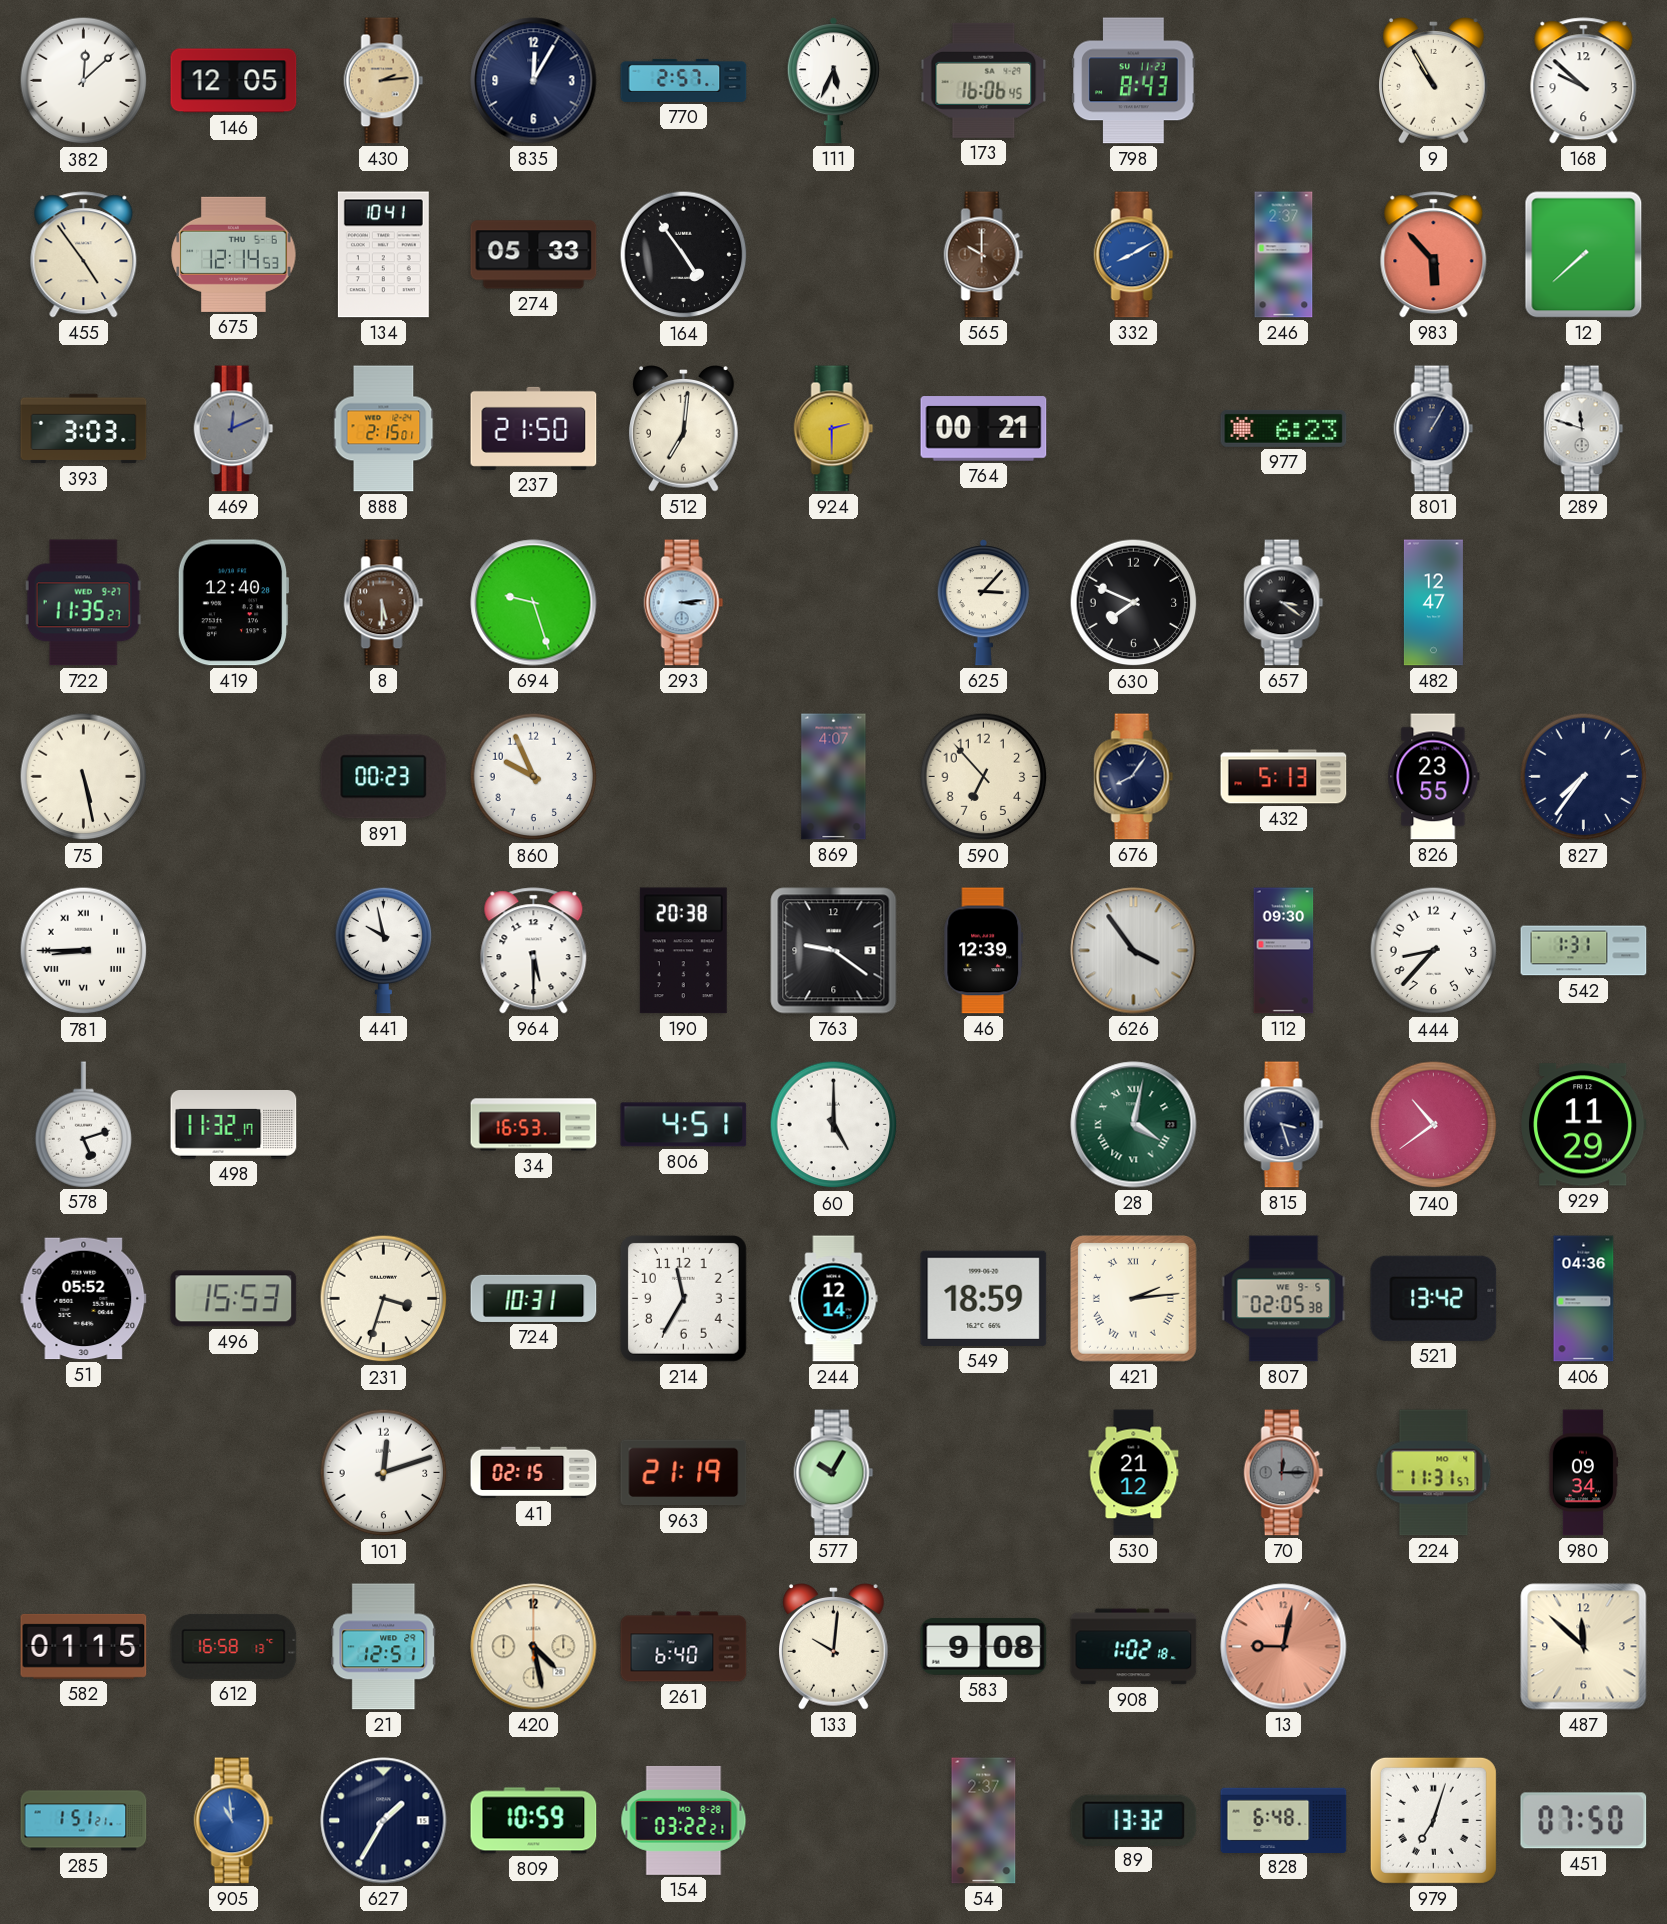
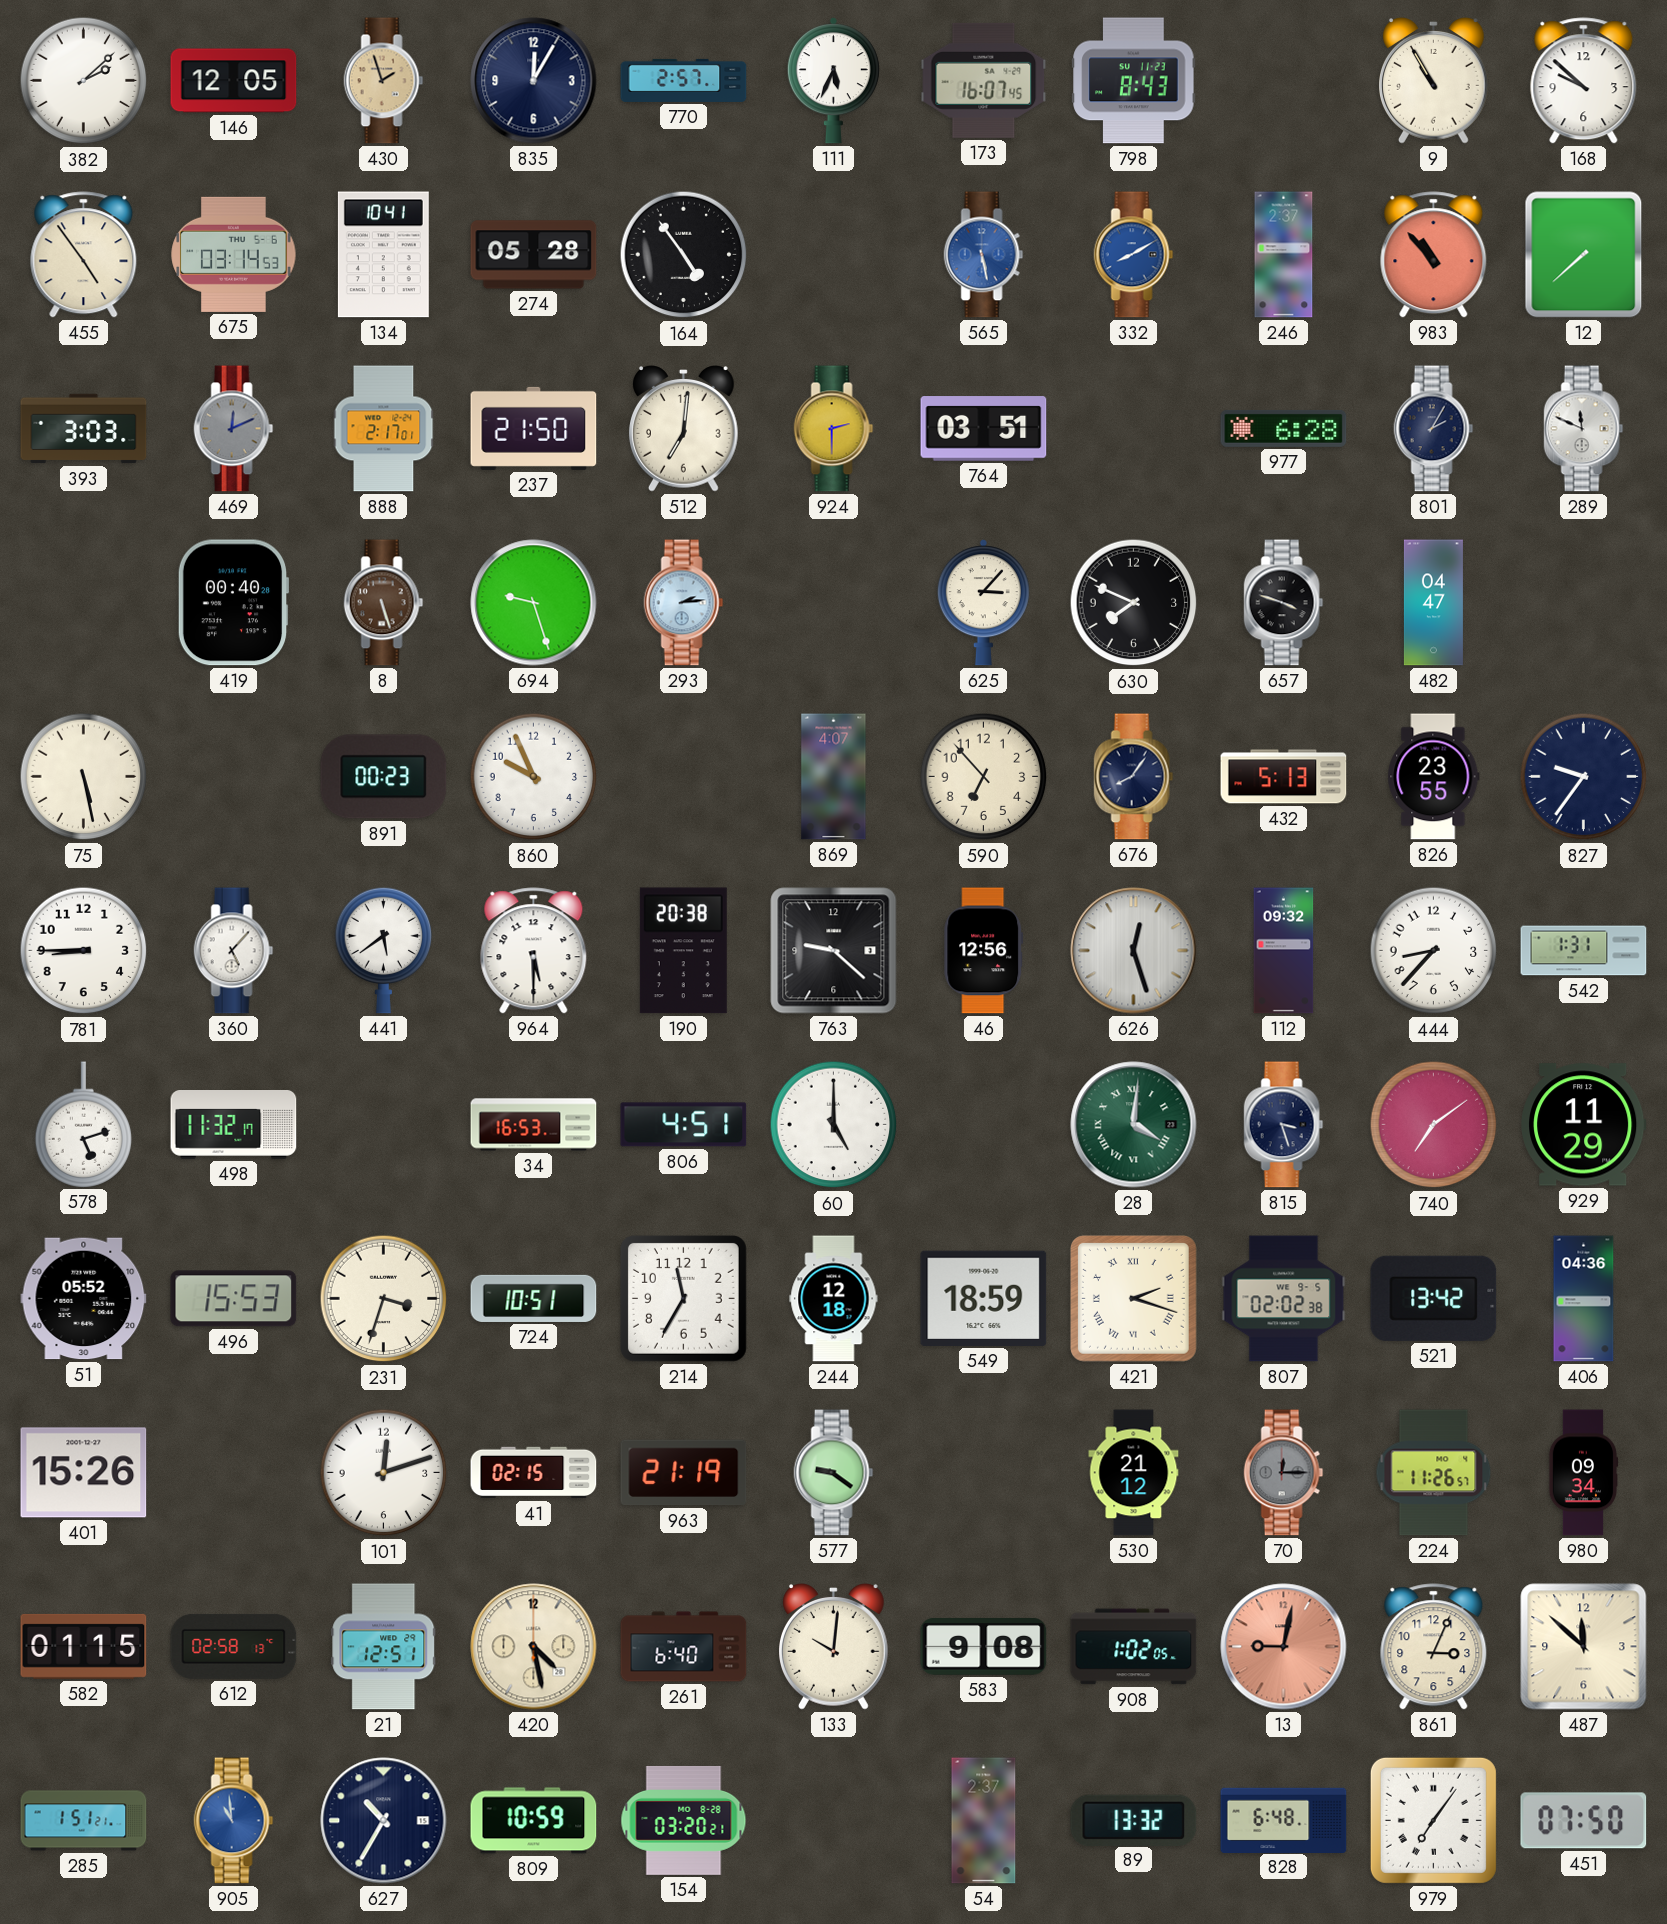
382: 12:08 -> 2:08 (84, 81)
430: 2:14 -> 1:57 (384, 81)
173: 16:06 -> 16:07 (984, 80)
675: 12:14 -> 03:14 (234, 254)
274: 05:33 -> 05:28 (534, 255)
565: 10:00 -> 5:28 (984, 255)
565 dial: brown -> blue (984, 255)
983: 5:53 -> 10:53 (1434, 255)
888: 2:15 -> 2:17 (384, 429)
764: 00:21 -> 03:51 (984, 429)
977: 6:23 -> 6:28 (1284, 428)
801: 1:05 -> 2:05 (1434, 429)
289: 11:48 -> 11:49 (1584, 429)
722: 11:35 -> none (83, 603)
419: 12:40 -> 00:40 (233, 603)
8: 5:30 -> 5:27 (384, 603)
293: 3:14 -> 2:14 (684, 603)
657: 3:21 -> 3:48 (1284, 603)
482: 12:47 -> 04:47 (1433, 603)
827: 7:36 -> 9:36 (1584, 777)
781 numerals: Roman -> Arabic (84, 951)
360: none -> 5:07 (234, 951)
441: 9:58 -> 5:39 (384, 950)
763: 9:21 -> 9:22 (834, 951)
46: 12:39 -> 12:56 (984, 951)
626: 3:54 -> 12:27 (1134, 951)
112: 09:30 -> 09:32 (1284, 951)
28: 4:02 -> 4:01 (1134, 1125)
740: 10:39 -> 7:09 (1434, 1125)
724: 10:31 -> 10:51 (534, 1298)
244: 12:14 -> 12:18 (834, 1299)
421: 2:14 -> 2:18 (1133, 1298)
807: 02:05 -> 02:02 (1284, 1299)
401: none -> 15:26 (84, 1473)
577: 10:05 -> 9:21 (834, 1473)
224: 11:31 -> 11:26 (1434, 1473)
612: 16:58 -> 02:58 (234, 1646)
908: 1:02:18 -> 1:02:05 (1134, 1647)
861: none -> 3:04 (1434, 1647)
627: 1:35 -> 10:35 (384, 1821)
154: 03:22 -> 03:20 (684, 1820)
979: 7:03 -> 7:06 (1433, 1820)
